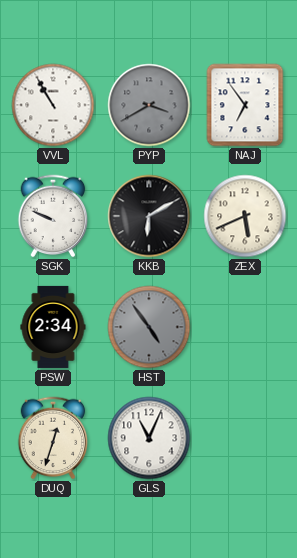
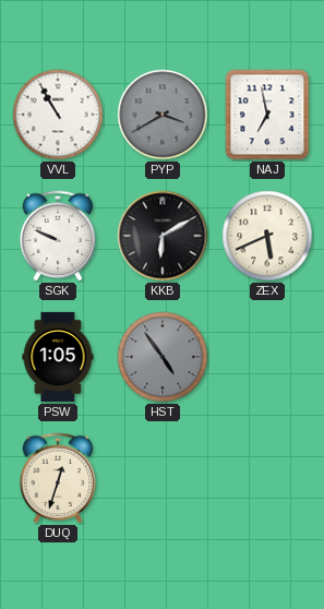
NAJ: 6:54 -> 6:58 (267, 115)
PSW: 2:34 -> 1:05 (58, 357)
GLS: 11:04 -> none (149, 438)
